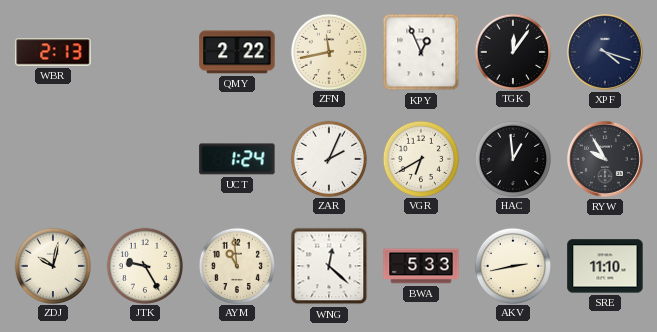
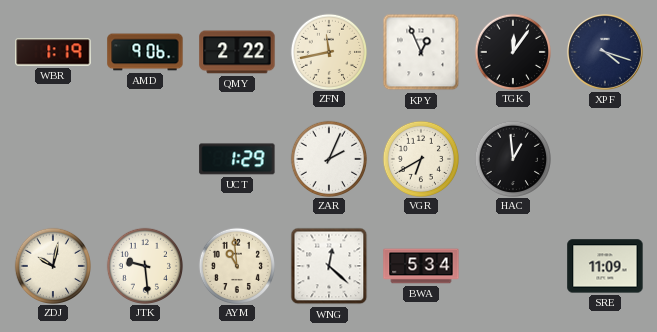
WBR: 2:13 -> 1:19 (53, 52)
AMD: none -> 9:06 (145, 52)
UCT: 1:24 -> 1:29 (237, 159)
RYW: 9:55 -> none (605, 159)
JTK: 9:25 -> 9:29 (144, 265)
BWA: 5:33 -> 5:34 (421, 266)
AKV: 2:43 -> none (512, 265)
SRE: 11:10 -> 11:09 (605, 266)
